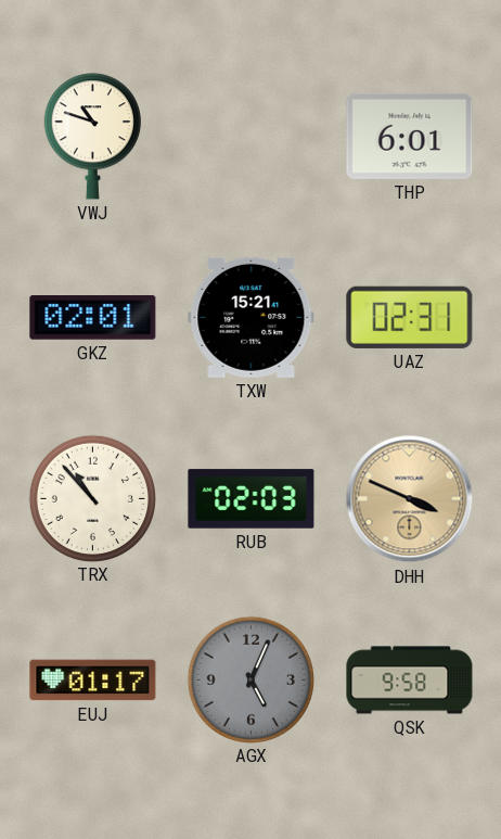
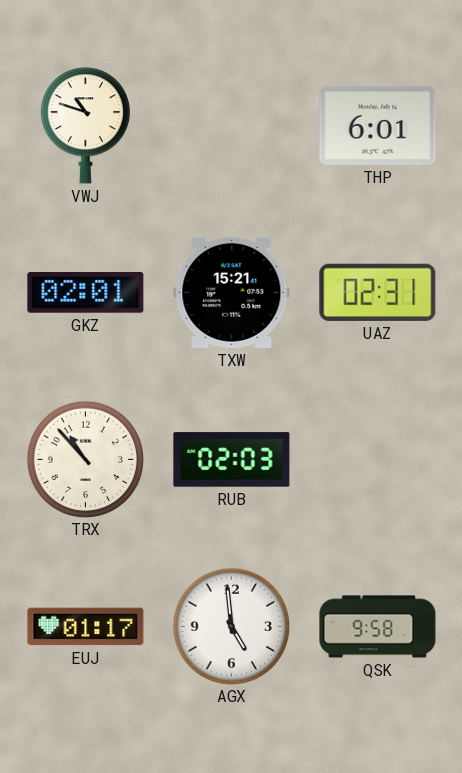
DHH: 3:49 -> none (410, 499)
AGX: 5:04 -> 4:59 (231, 626)
AGX dial: grey -> white (231, 626)
